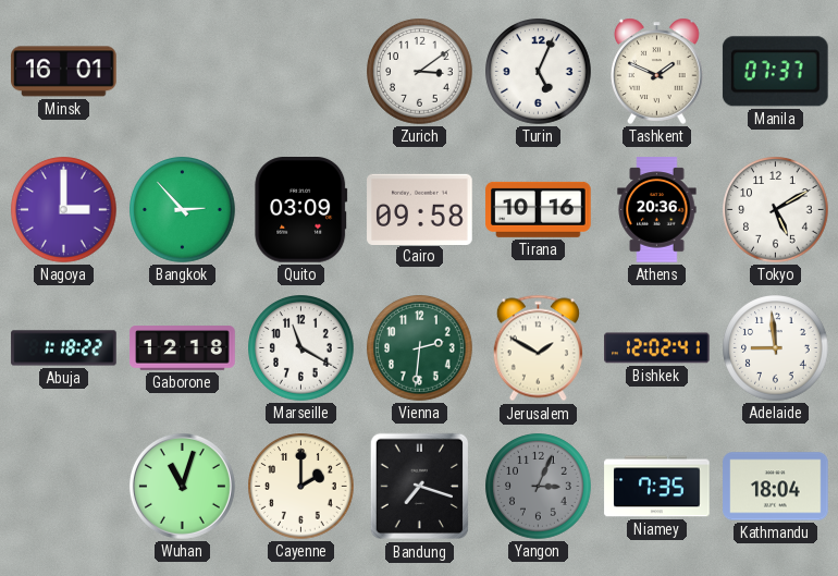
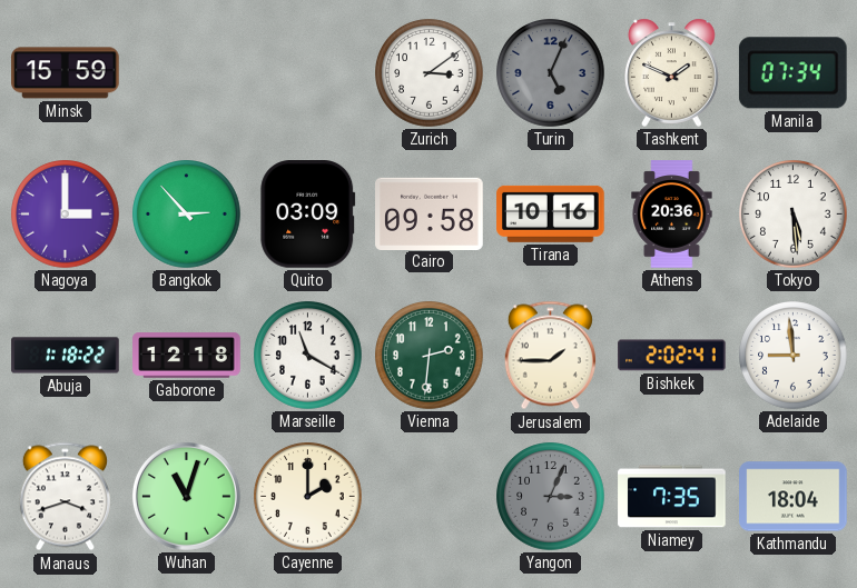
Minsk: 16:01 -> 15:59 (66, 73)
Turin dial: white -> grey (551, 73)
Manila: 07:37 -> 07:34 (792, 73)
Tokyo: 5:10 -> 5:29 (794, 215)
Jerusalem: 1:50 -> 1:45 (550, 356)
Bishkek: 12:02 -> 2:02 (672, 356)
Manaus: none -> 3:42 (65, 497)
Bandung: 7:18 -> none (419, 487)
